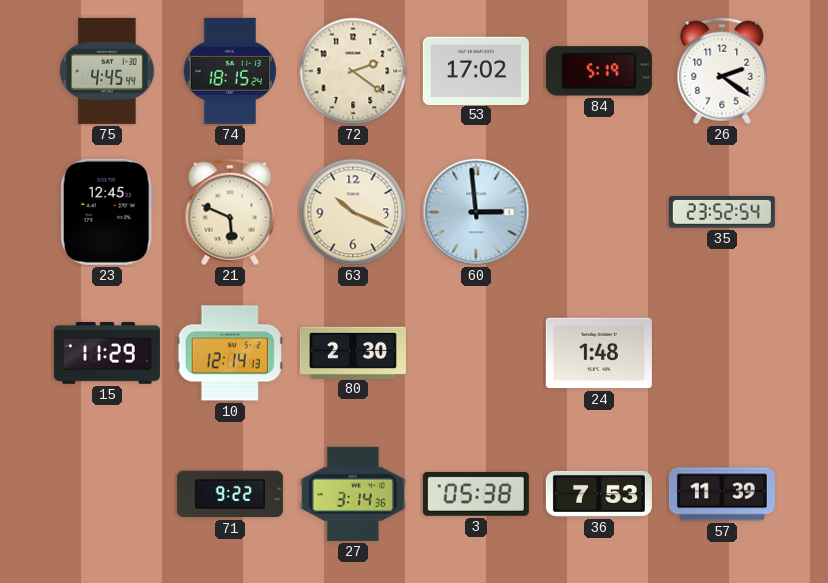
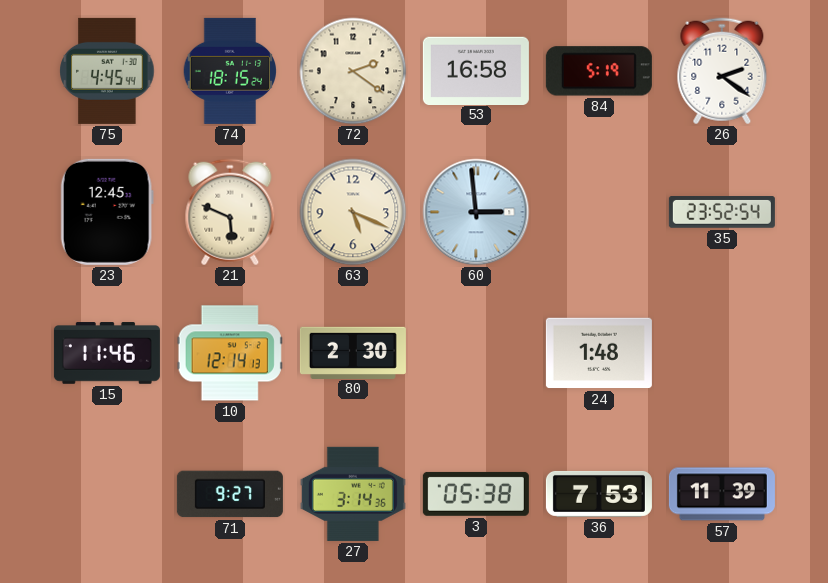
53: 17:02 -> 16:58 (476, 70)
63: 10:19 -> 5:19 (353, 212)
15: 11:29 -> 11:46 (107, 353)
71: 9:22 -> 9:27 (230, 494)
